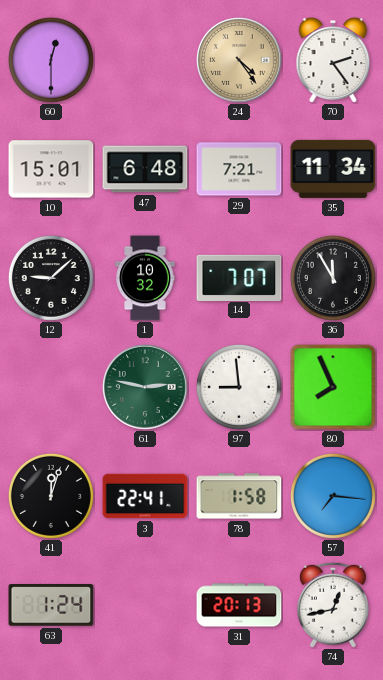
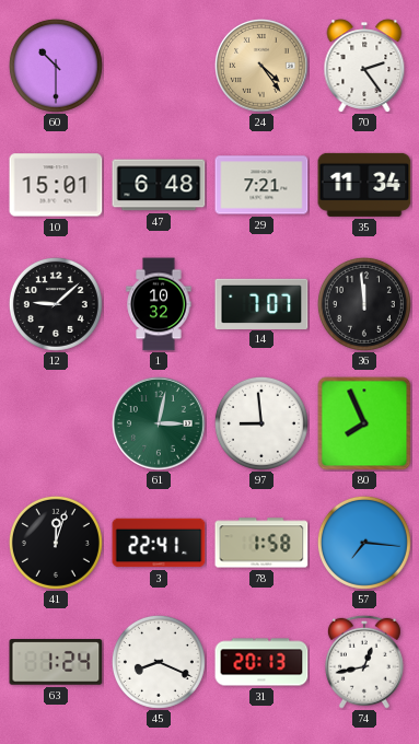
60: 12:30 -> 10:30 (56, 66)
36: 11:55 -> 11:59 (364, 304)
61: 2:47 -> 3:02 (160, 425)
45: none -> 8:19 (159, 662)
